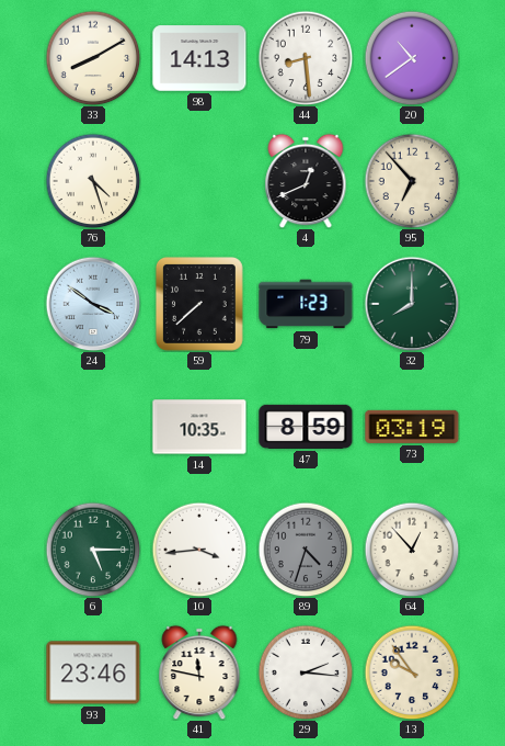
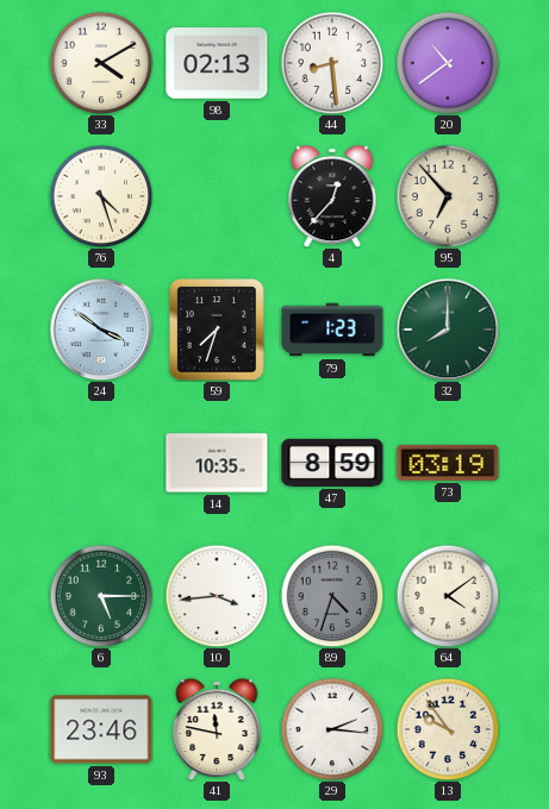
33: 8:10 -> 4:10 (101, 63)
98: 14:13 -> 02:13 (217, 63)
4: 12:41 -> 12:37 (332, 196)
59: 7:38 -> 7:33 (218, 331)
64: 12:53 -> 4:09 (448, 596)
